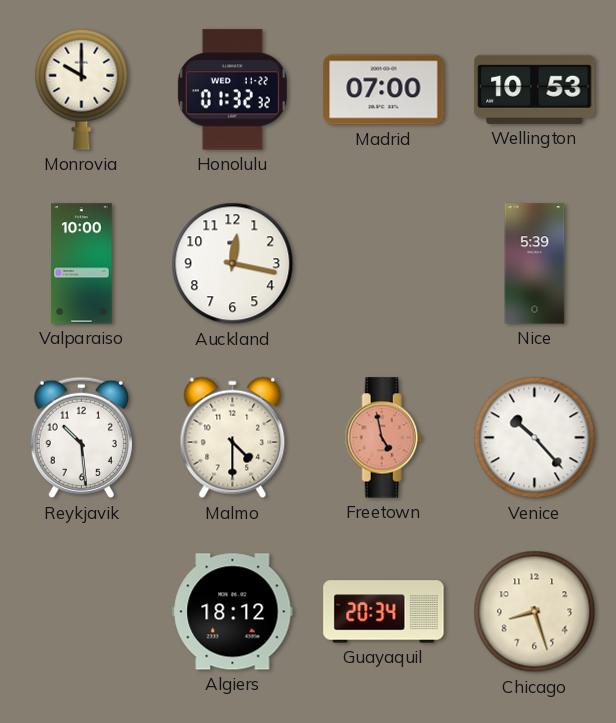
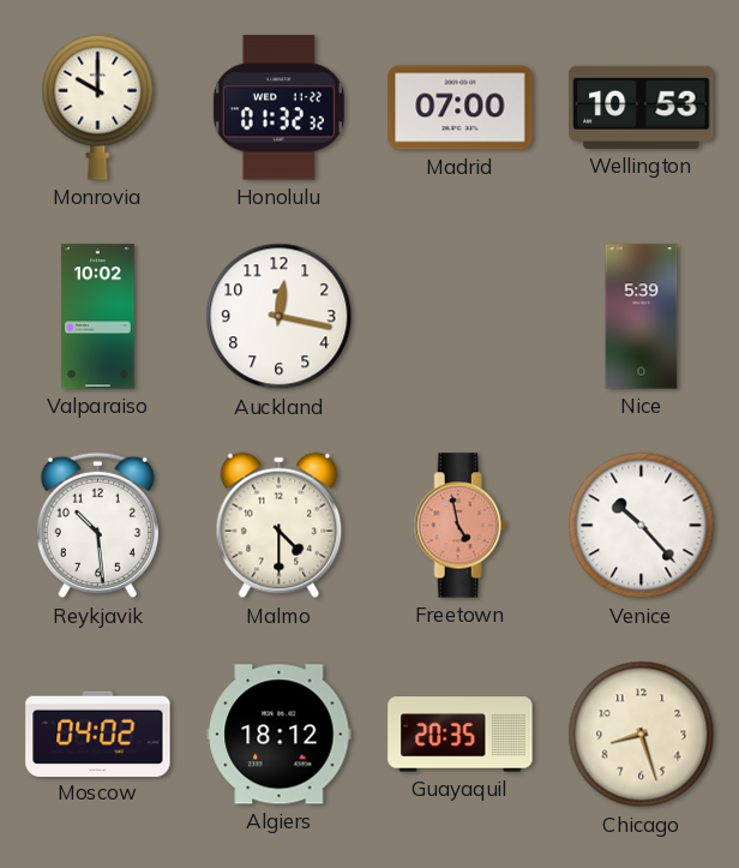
Valparaiso: 10:00 -> 10:02 (98, 317)
Moscow: none -> 04:02 (98, 734)
Guayaquil: 20:34 -> 20:35 (461, 735)
